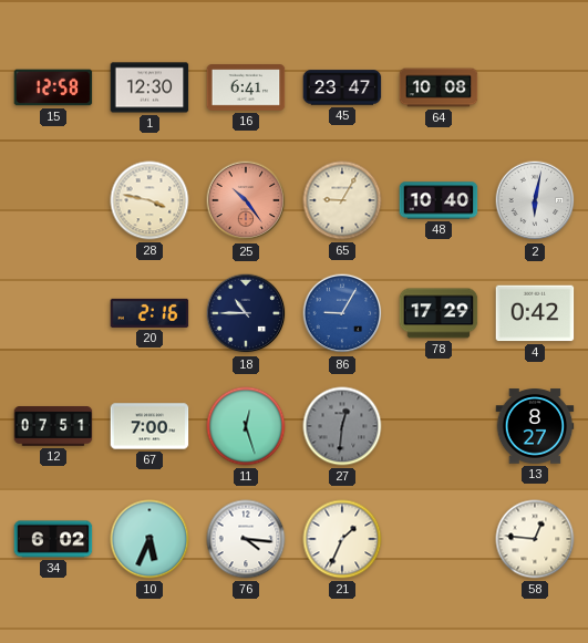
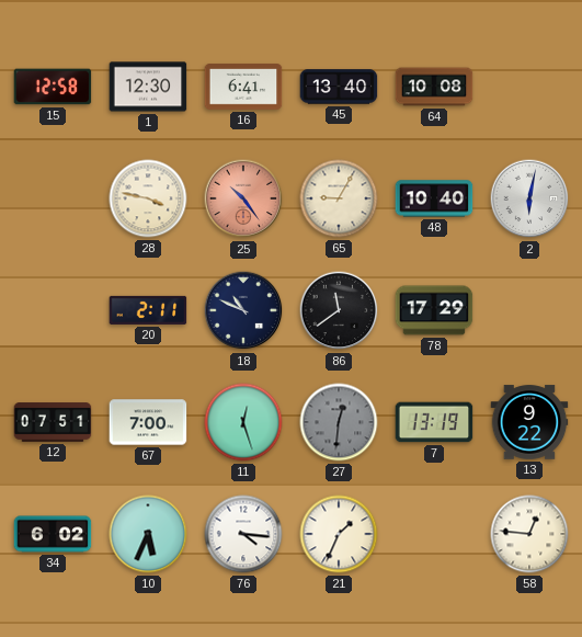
45: 23:47 -> 13:40 (339, 87)
20: 2:16 -> 2:11 (148, 310)
18: 10:45 -> 10:49 (243, 310)
86: 9:05 -> 11:39 (339, 310)
86 dial: blue -> black (339, 310)
4: 0:42 -> none (535, 313)
7: none -> 13:19 (434, 422)
13: 8:27 -> 9:22 (529, 422)
